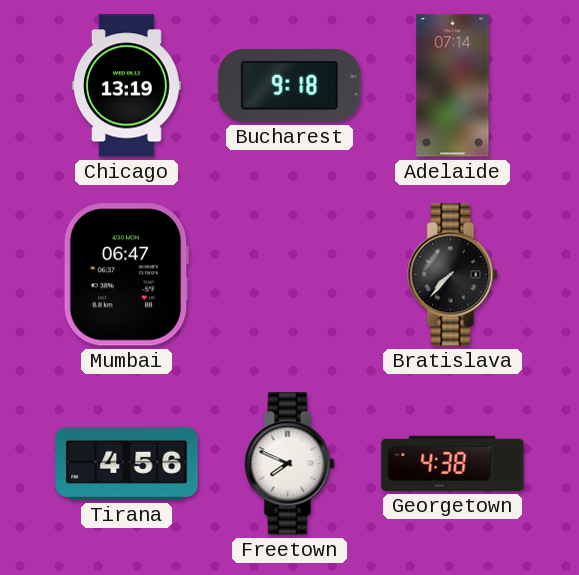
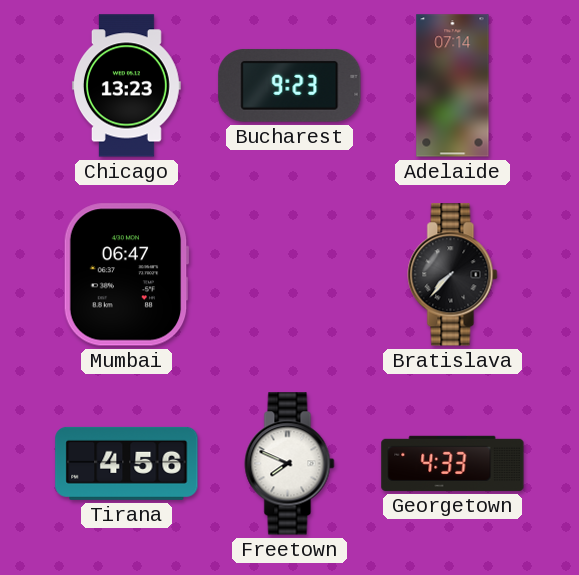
Chicago: 13:19 -> 13:23 (126, 86)
Bucharest: 9:18 -> 9:23 (290, 85)
Georgetown: 4:38 -> 4:33 (453, 463)
